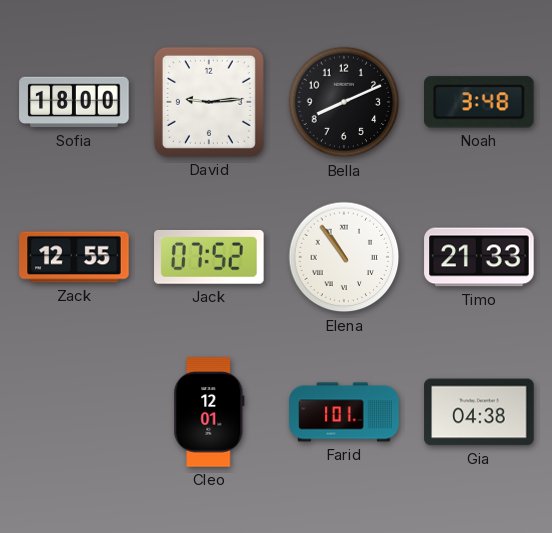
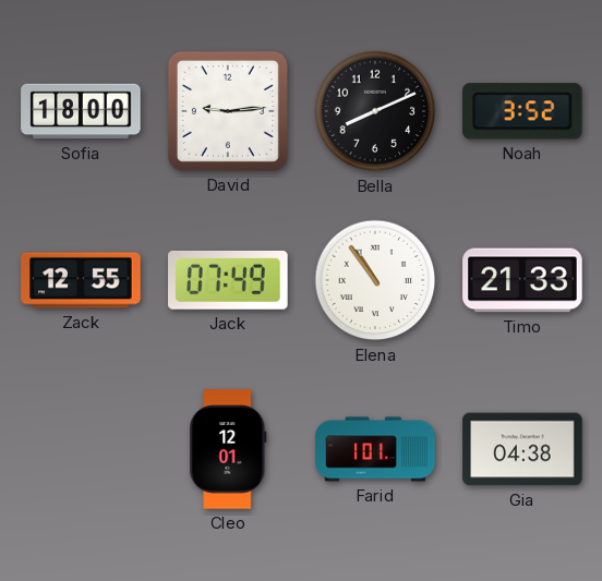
Noah: 3:48 -> 3:52 (523, 111)
Jack: 07:52 -> 07:49 (228, 280)
